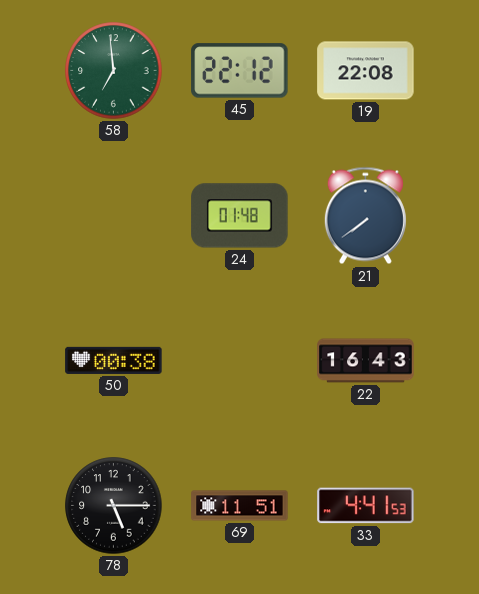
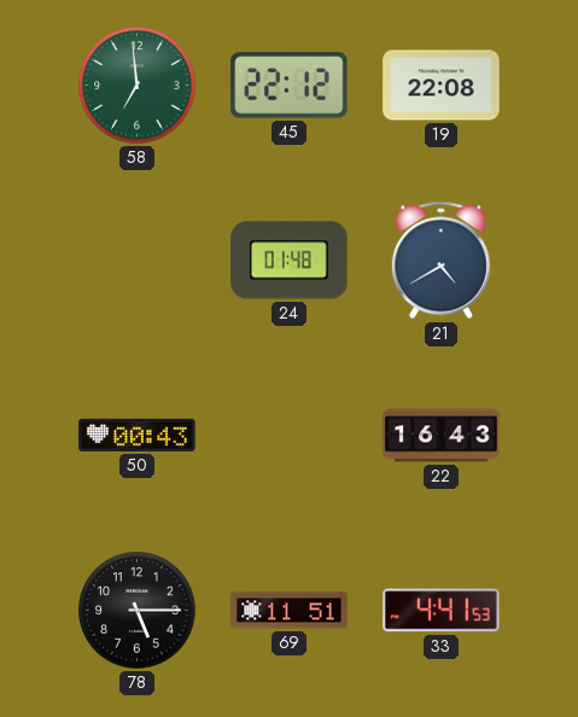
21: 7:39 -> 4:40 (440, 261)
50: 00:38 -> 00:43 (138, 435)
